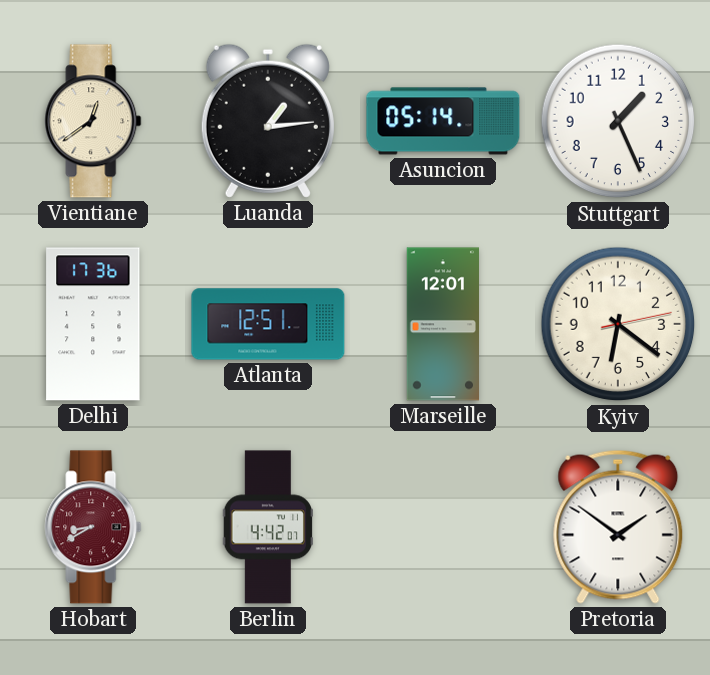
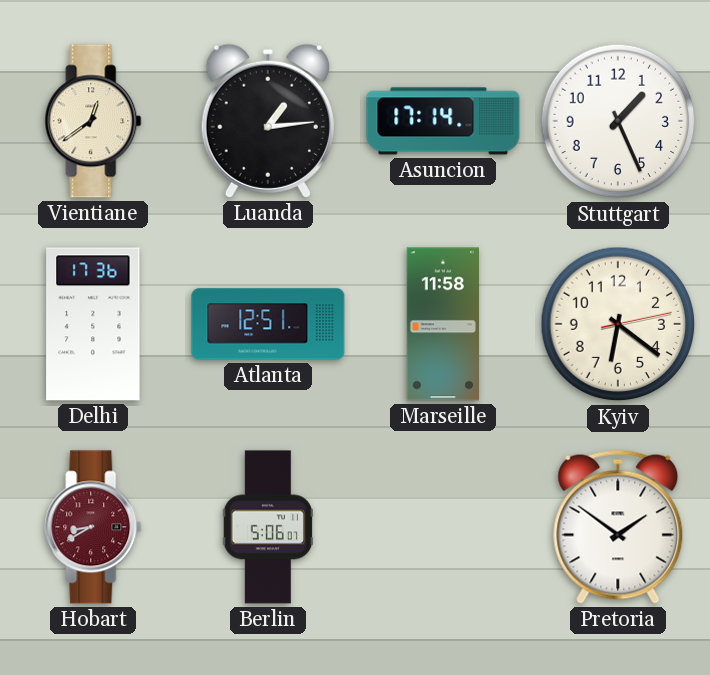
Asuncion: 05:14 -> 17:14 (443, 121)
Marseille: 12:01 -> 11:58 (443, 324)
Berlin: 4:42 -> 5:06 (268, 527)
